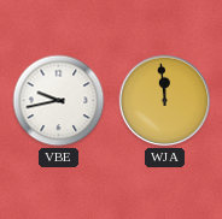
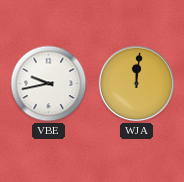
WJA: 11:59 -> 12:01 (137, 84)
